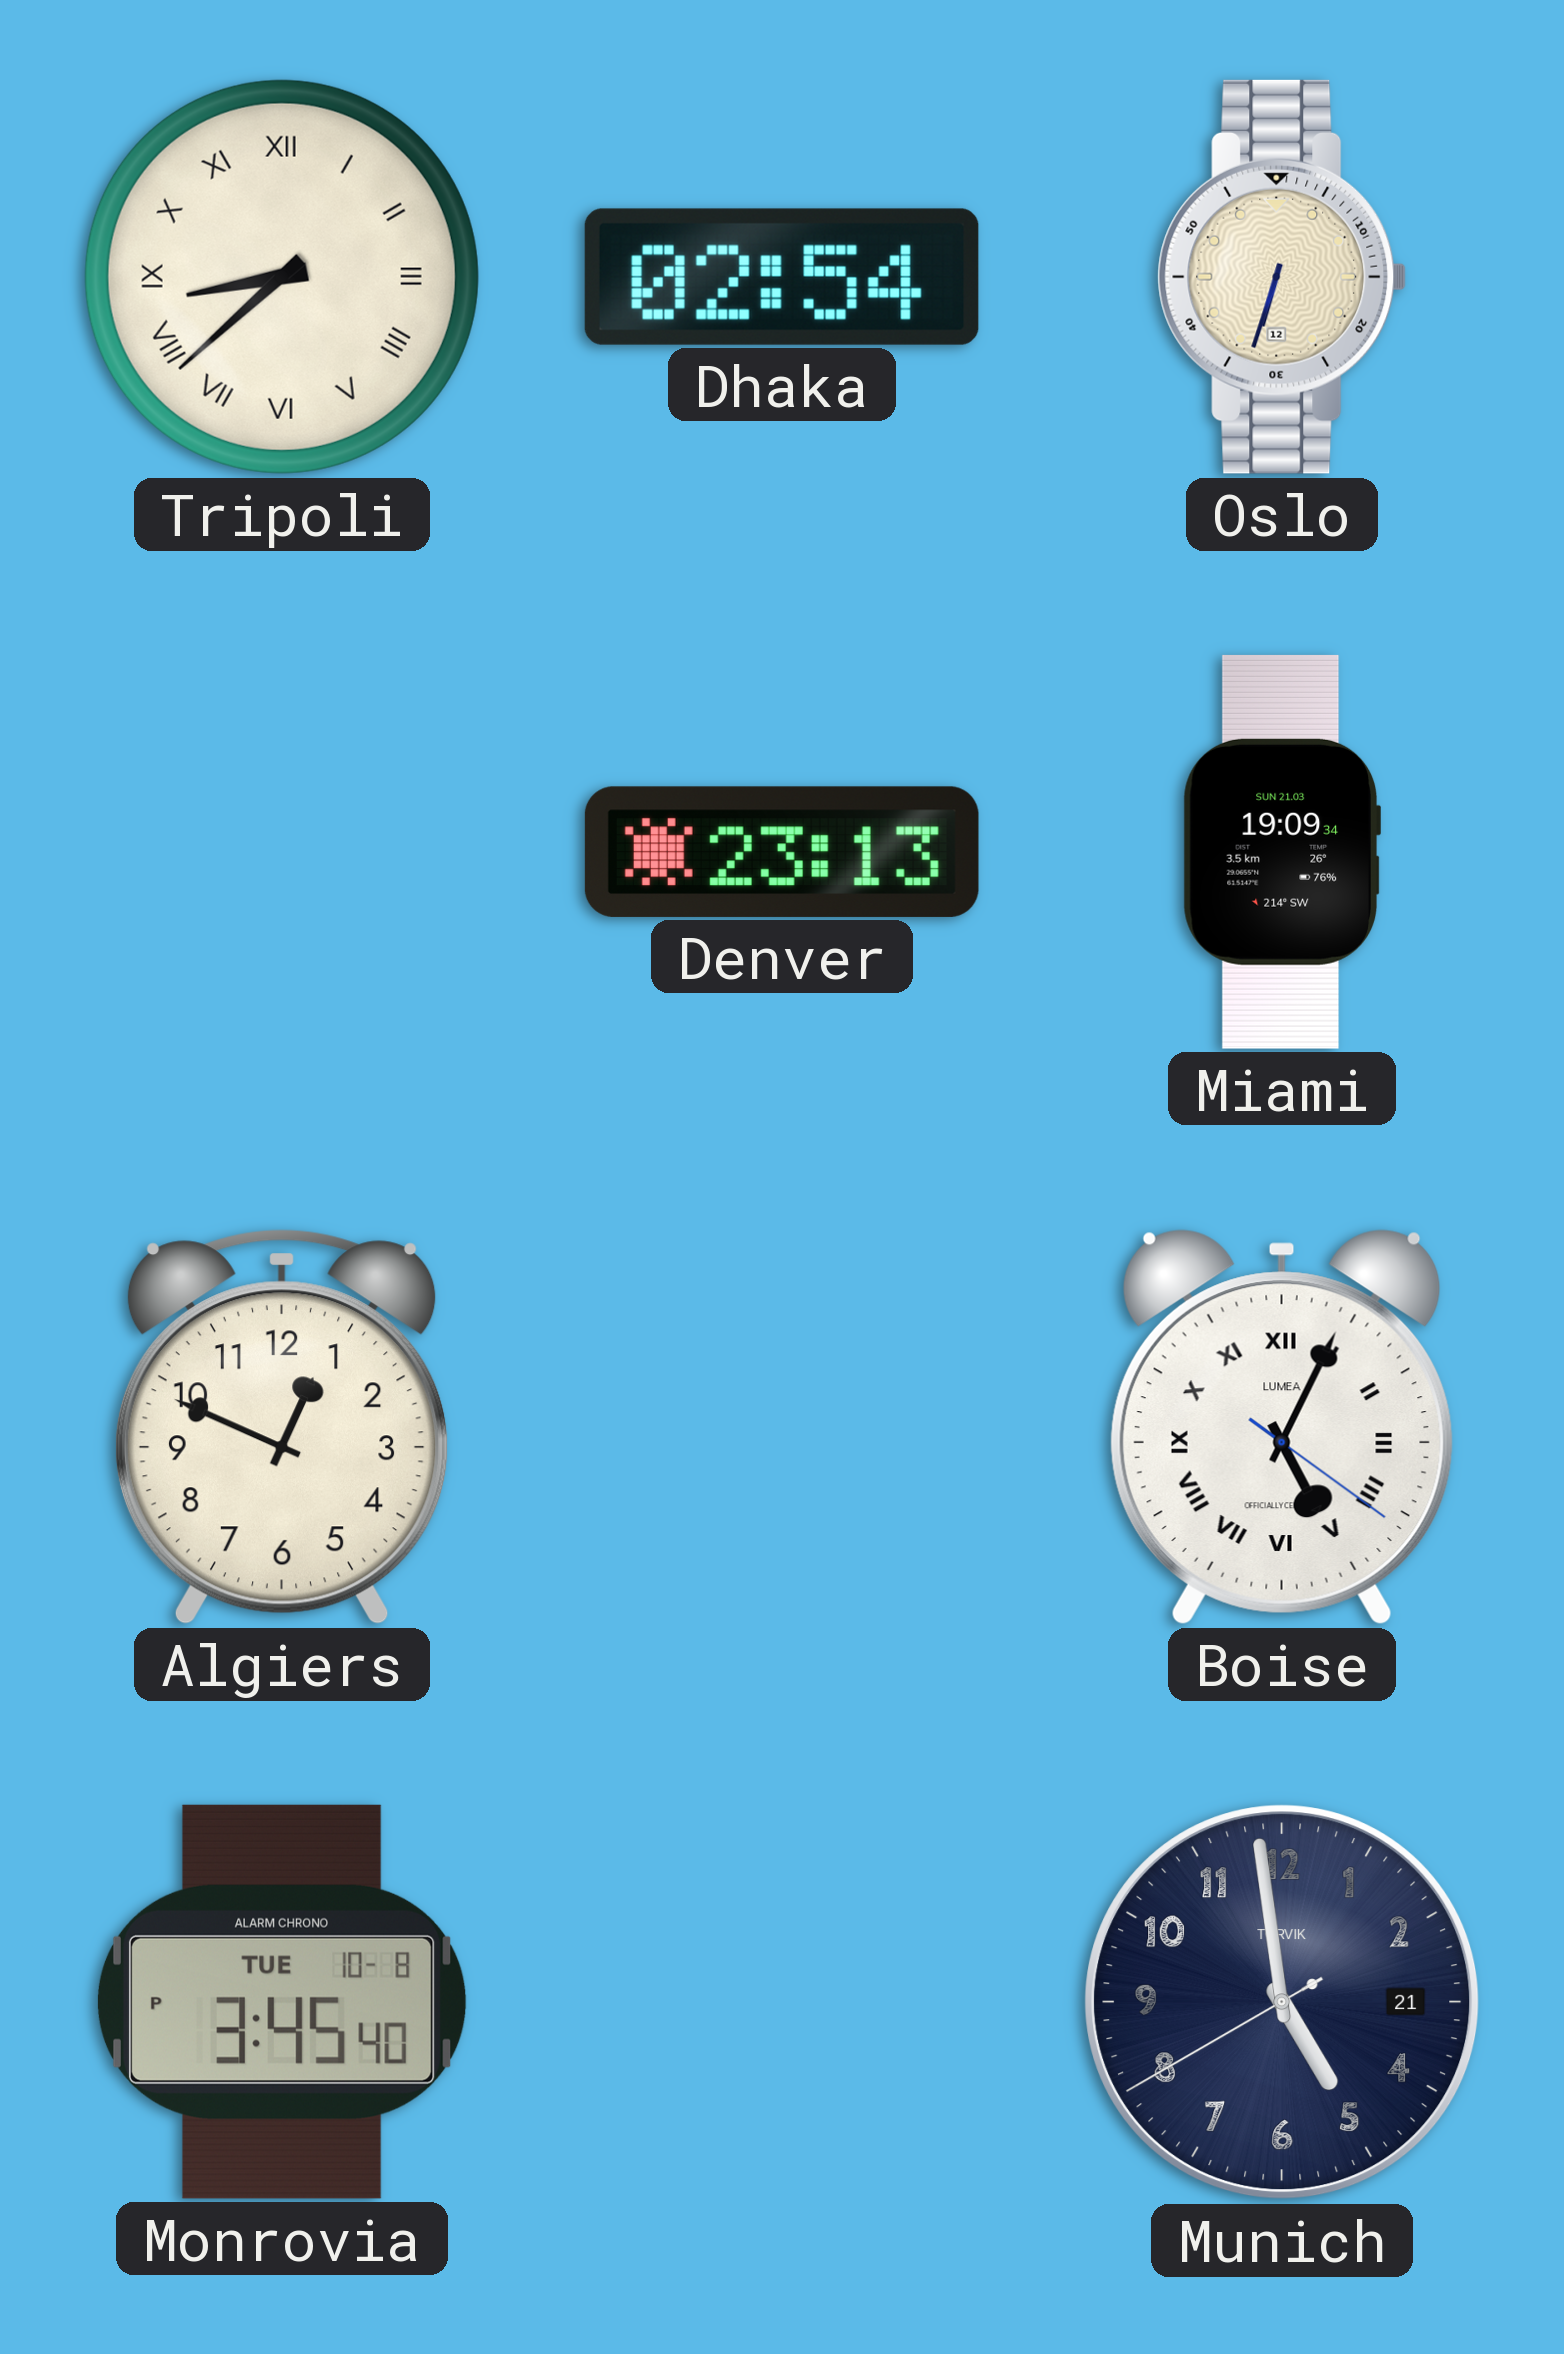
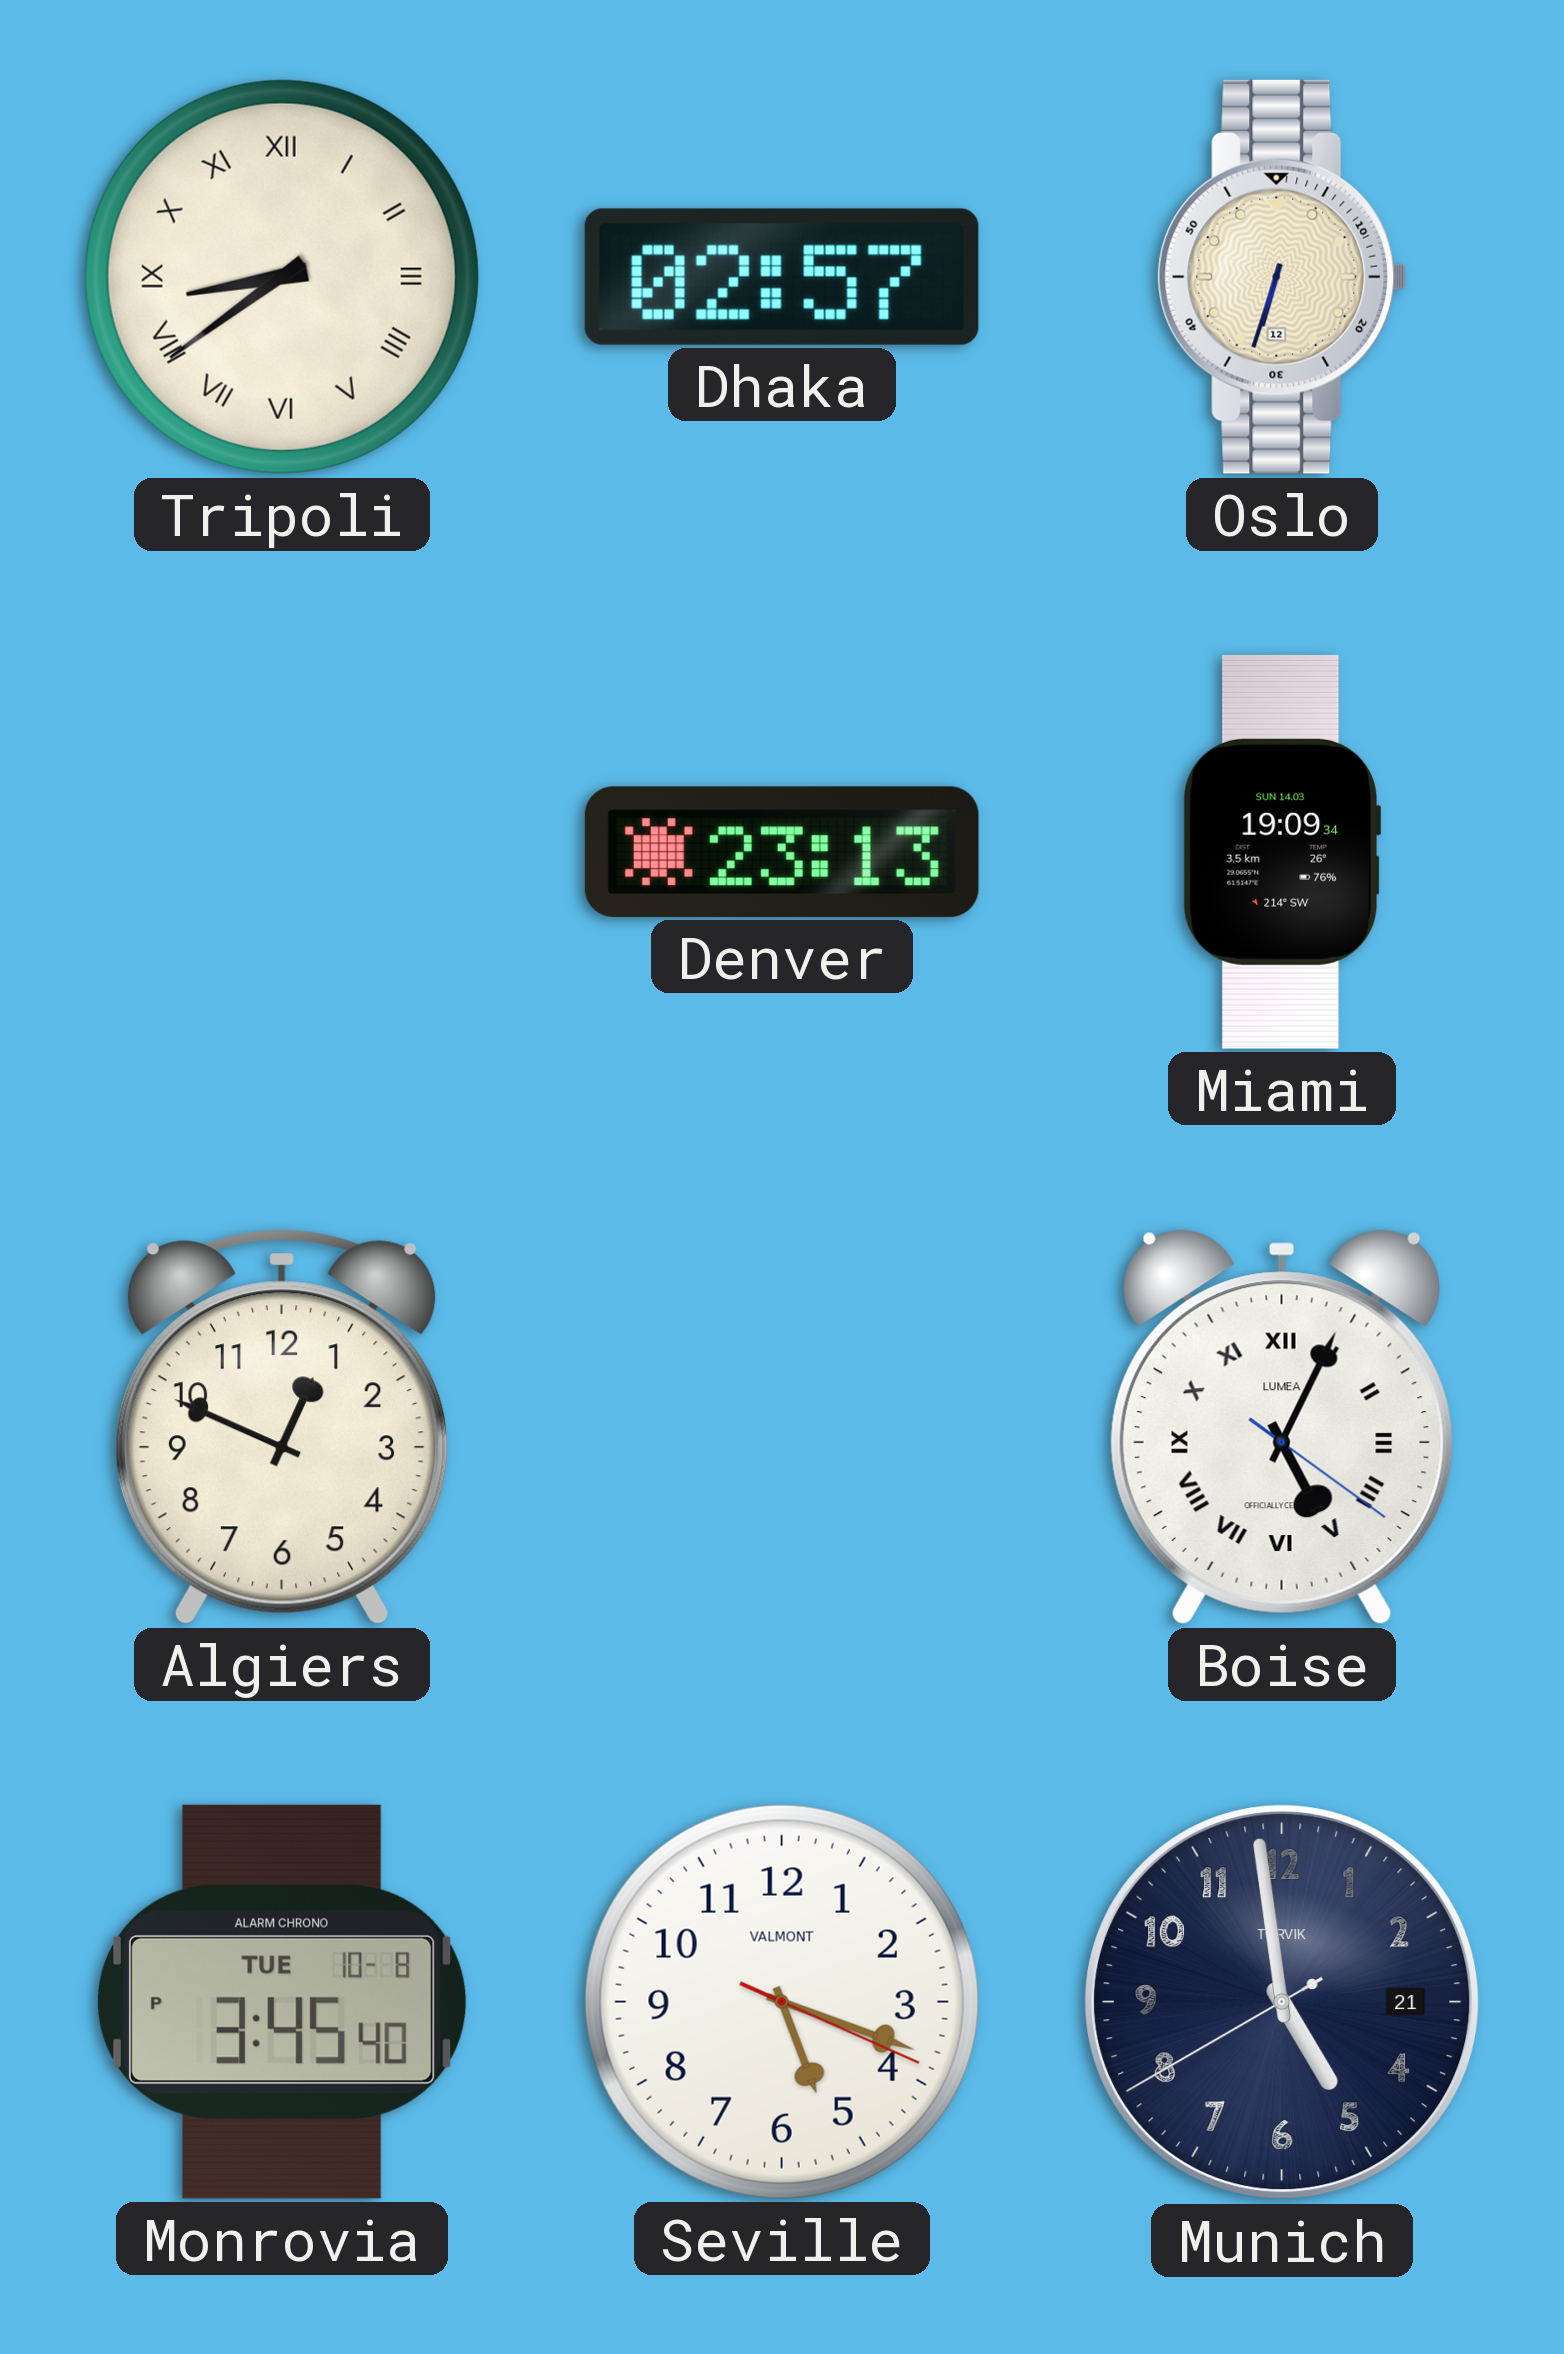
Tripoli: 8:38 -> 8:39 (282, 277)
Dhaka: 02:54 -> 02:57 (782, 277)
Miami date: SUN 21.03 -> SUN 14.03 (1281, 852)
Seville: none -> 5:18 (782, 2002)
